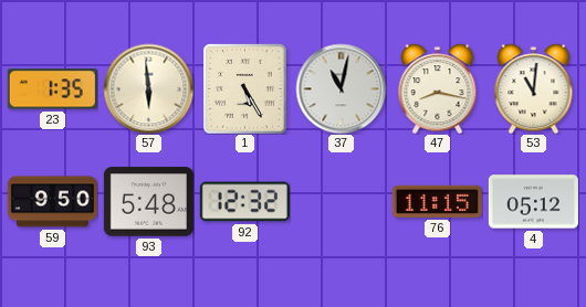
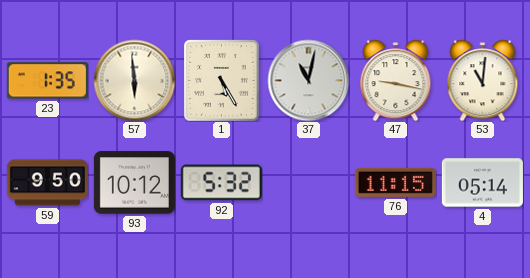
47: 8:17 -> 9:17 (396, 80)
93: 5:48 -> 10:12 (134, 183)
92: 12:32 -> 5:32 (221, 183)
4: 05:12 -> 05:14 (482, 183)
